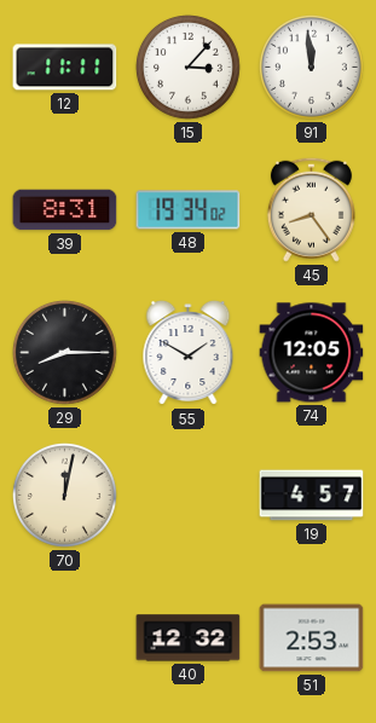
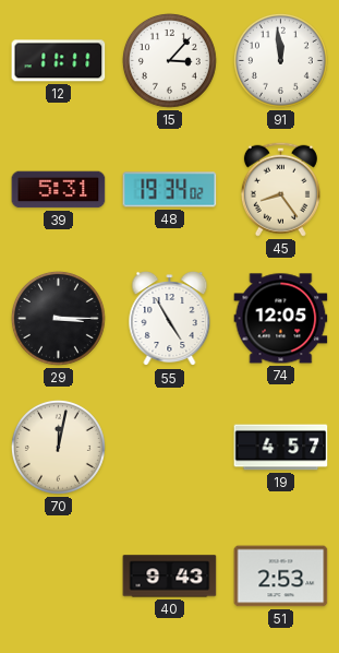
39: 8:31 -> 5:31 (59, 190)
29: 8:15 -> 3:15 (58, 318)
55: 1:50 -> 4:55 (170, 319)
40: 12:32 -> 9:43 (170, 577)
